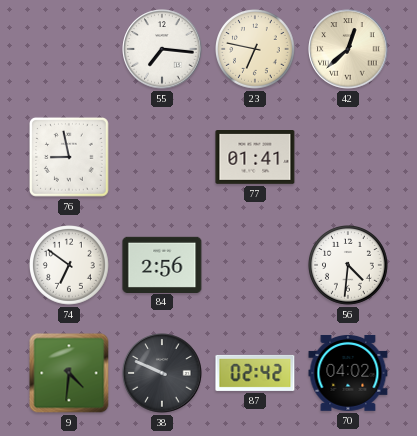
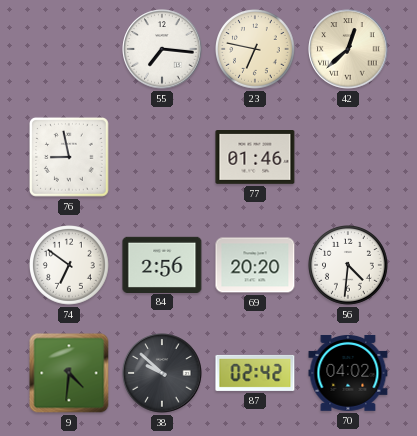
77: 01:41 -> 01:46 (255, 158)
69: none -> 20:20 (255, 265)
38: 9:49 -> 9:52 (162, 373)
